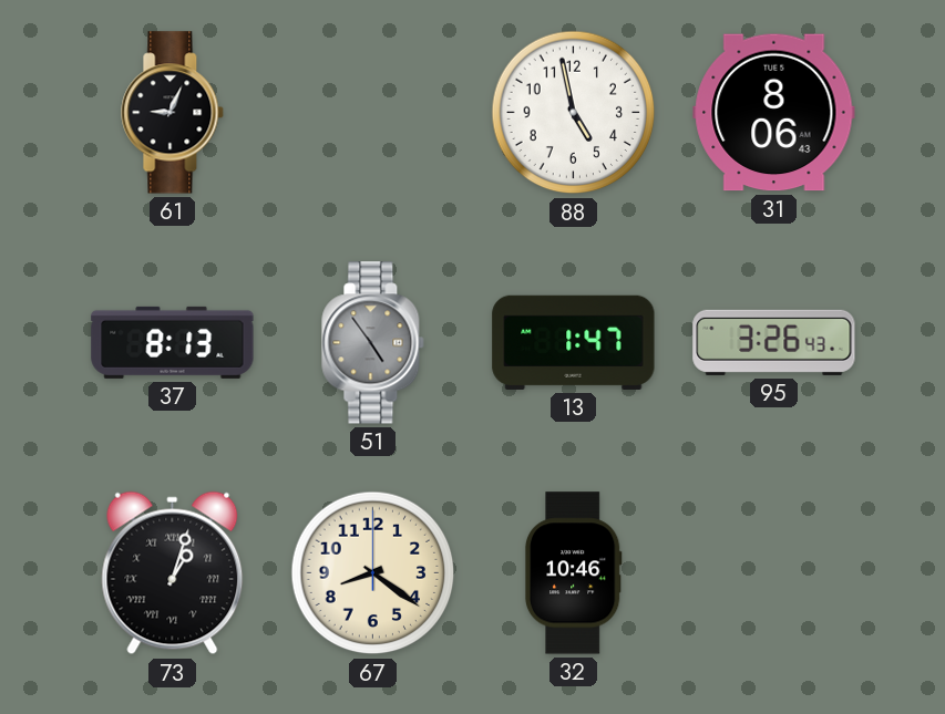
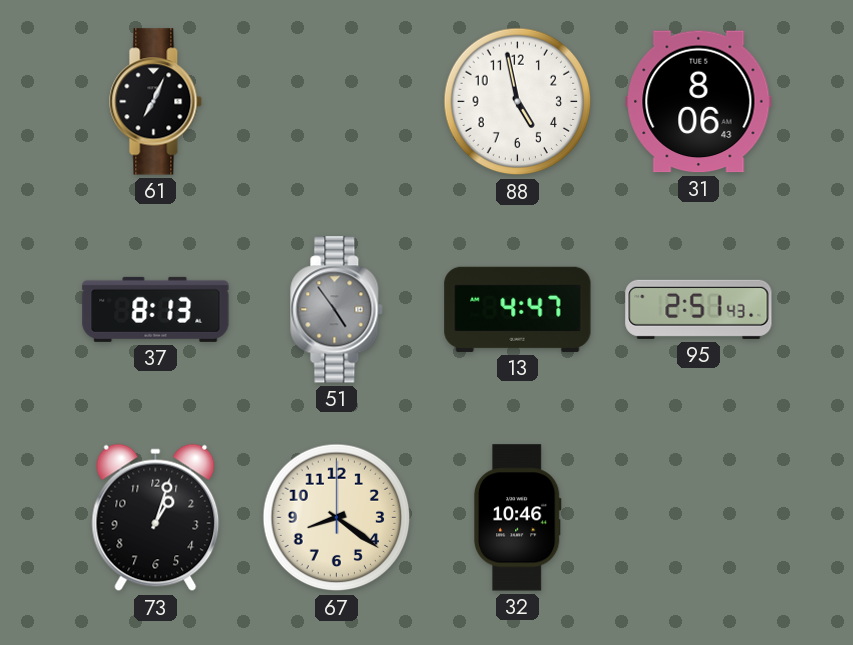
61: 9:04 -> 7:04 (156, 102)
13: 1:47 -> 4:47 (518, 309)
95: 3:26 -> 2:51 (699, 309)
73 numerals: Roman -> Arabic (156, 518)
